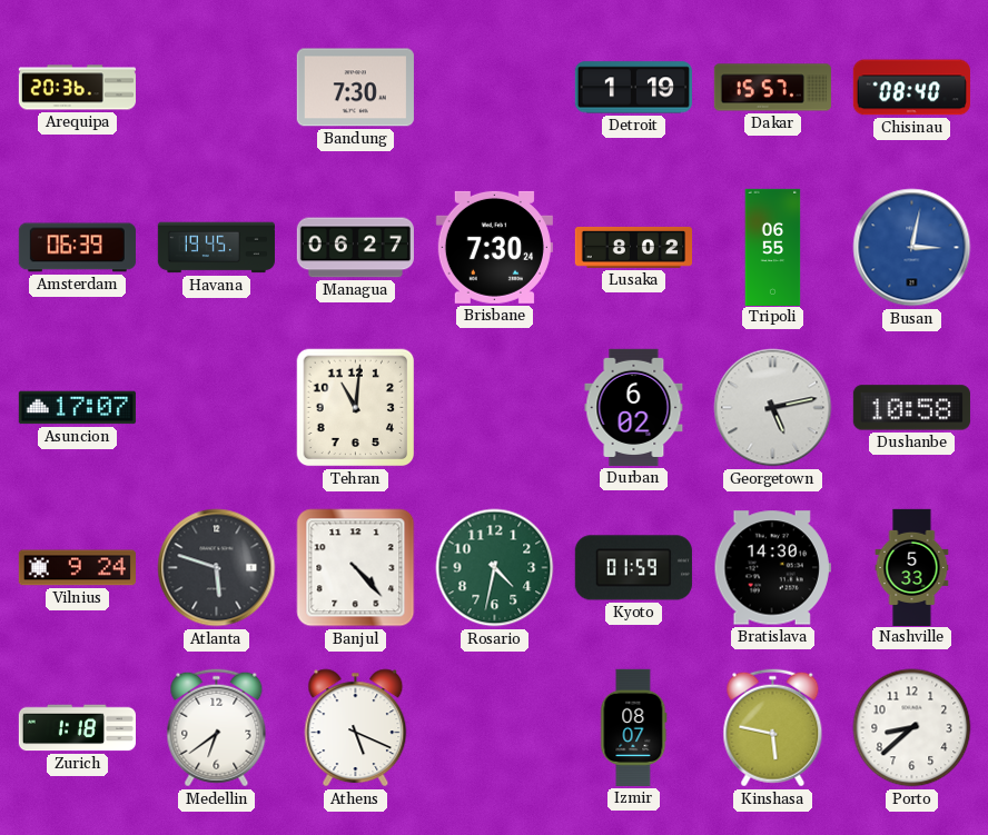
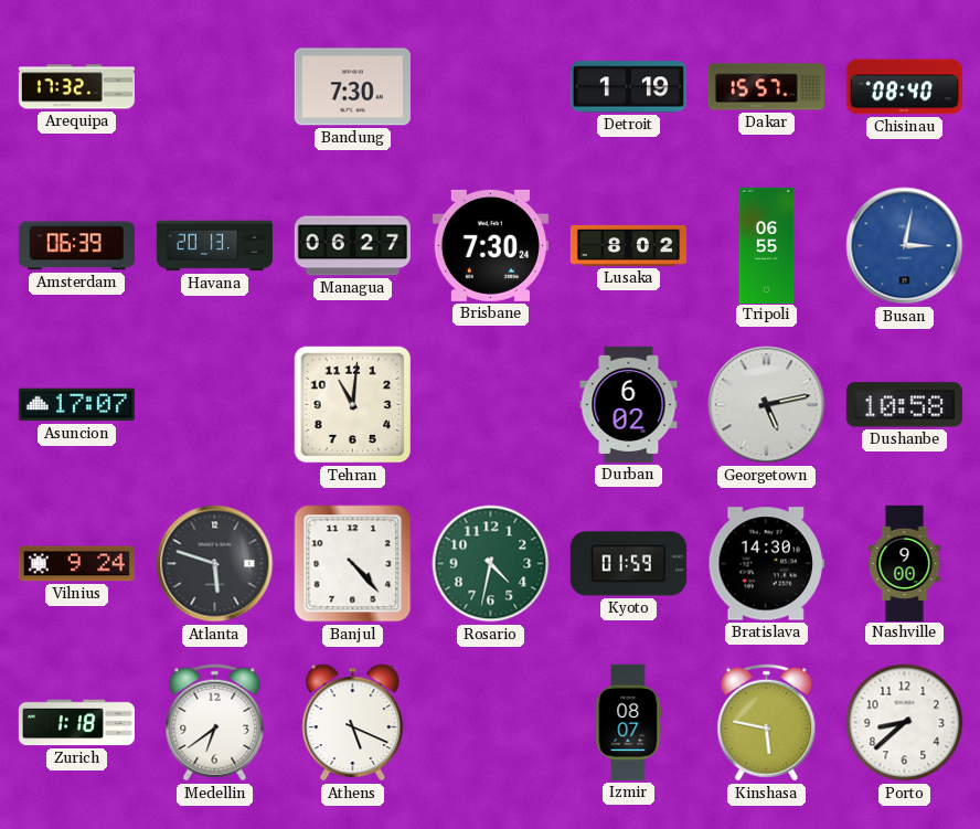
Arequipa: 20:36 -> 17:32 (76, 87)
Havana: 19:45 -> 20:13 (214, 246)
Nashville: 5:33 -> 9:00 (905, 563)
